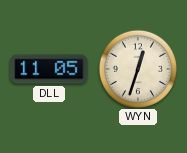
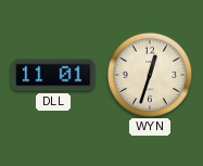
DLL: 11:05 -> 11:01 (53, 75)
